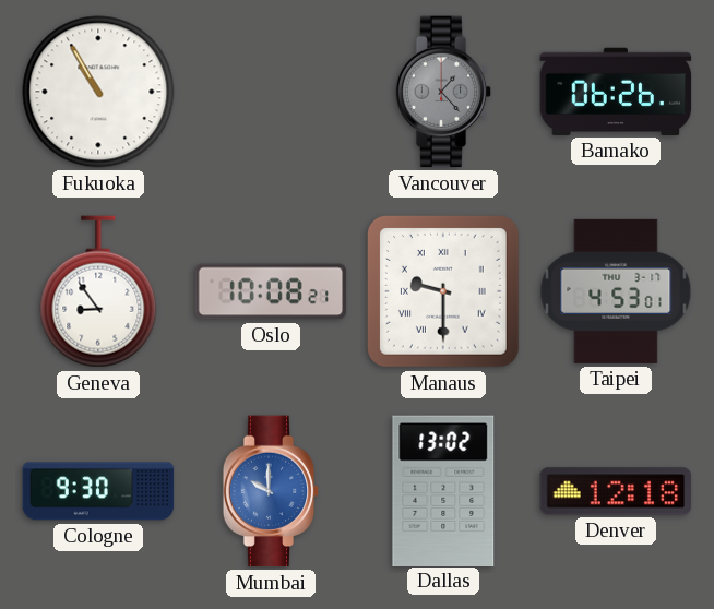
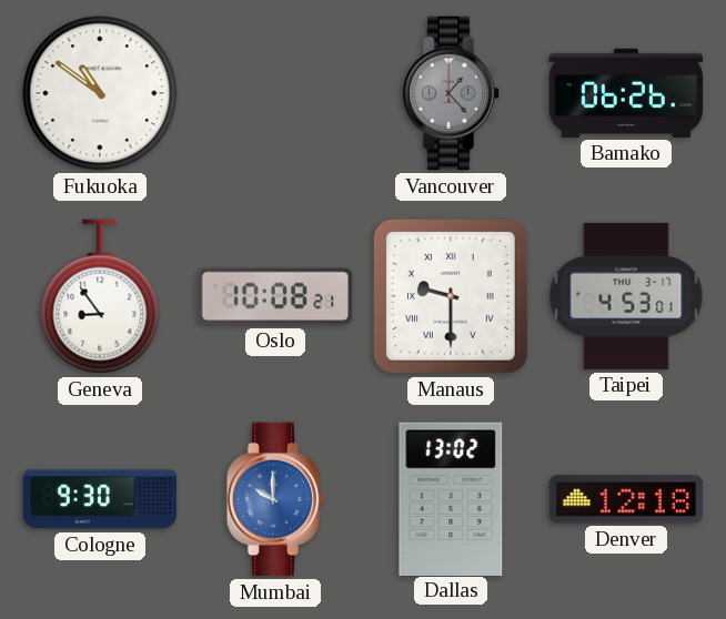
Fukuoka: 10:55 -> 10:51 (100, 93)
